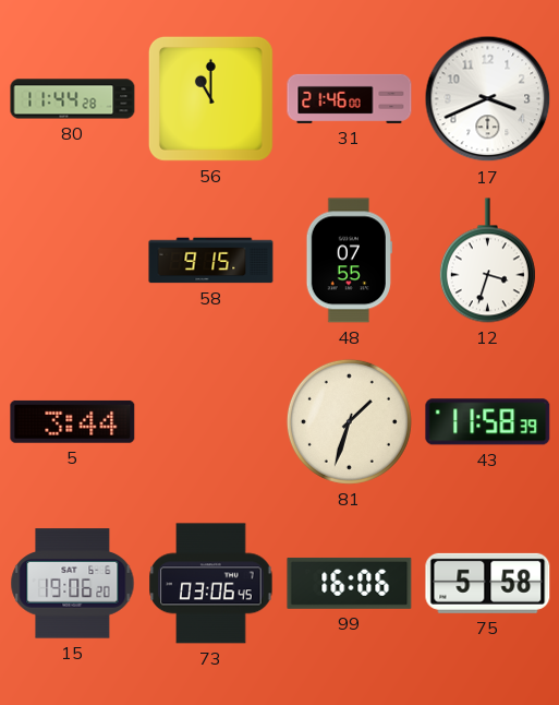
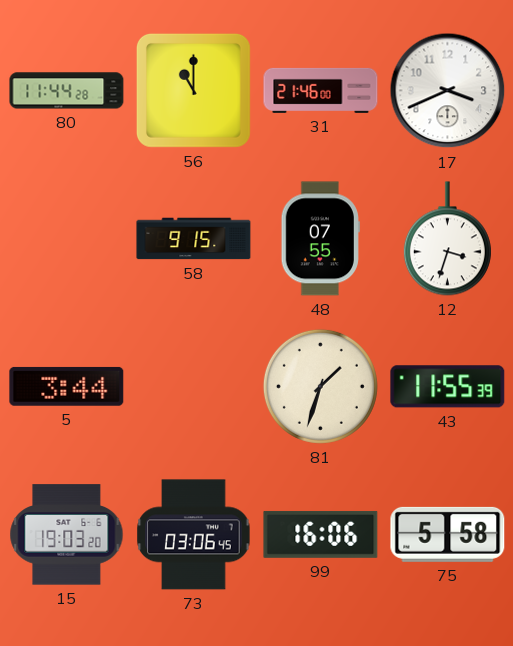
43: 11:58 -> 11:55 (448, 387)
15: 19:06 -> 19:03 (67, 535)
